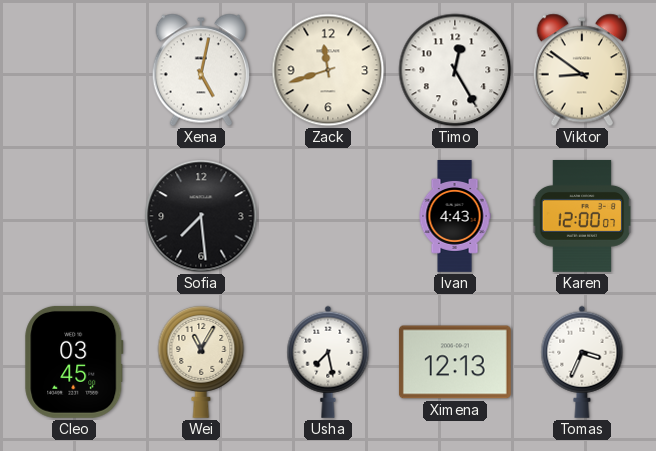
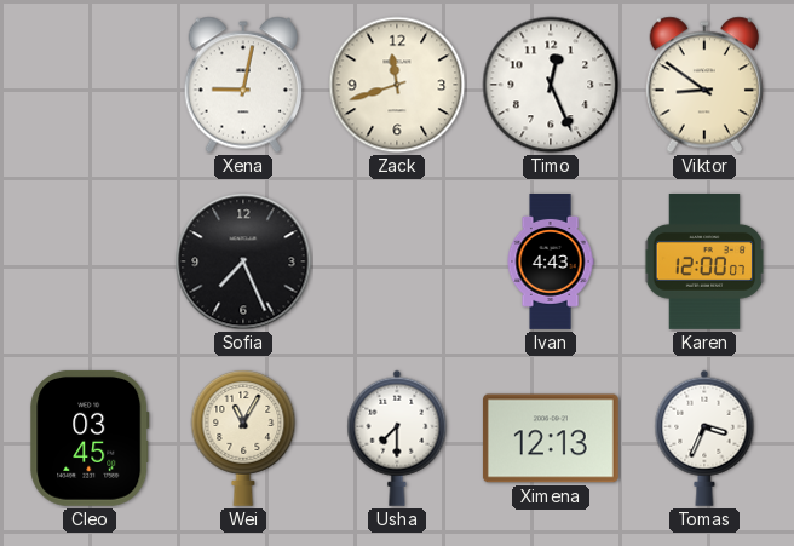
Xena: 5:02 -> 9:02 (242, 85)
Timo: 12:25 -> 12:26 (551, 85)
Sofia: 7:29 -> 7:26 (243, 261)
Usha: 7:28 -> 7:30 (397, 438)
